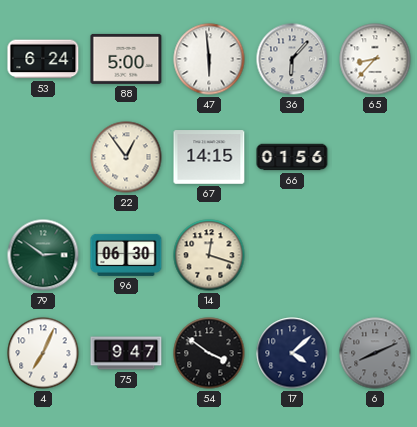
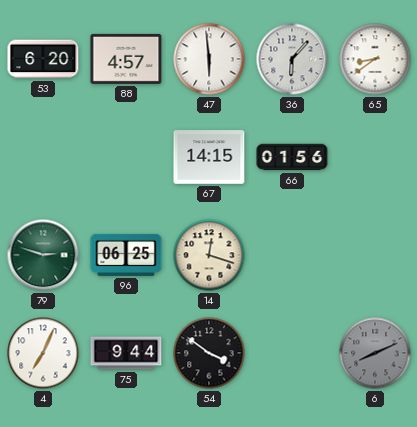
53: 6:24 -> 6:20 (43, 59)
88: 5:00 -> 4:57 (126, 59)
65: 8:37 -> 8:39 (375, 59)
22: 12:54 -> none (126, 157)
79: 2:51 -> 2:48 (43, 255)
96: 06:30 -> 06:25 (126, 255)
75: 9:47 -> 9:44 (126, 353)
17: 4:08 -> none (292, 353)
